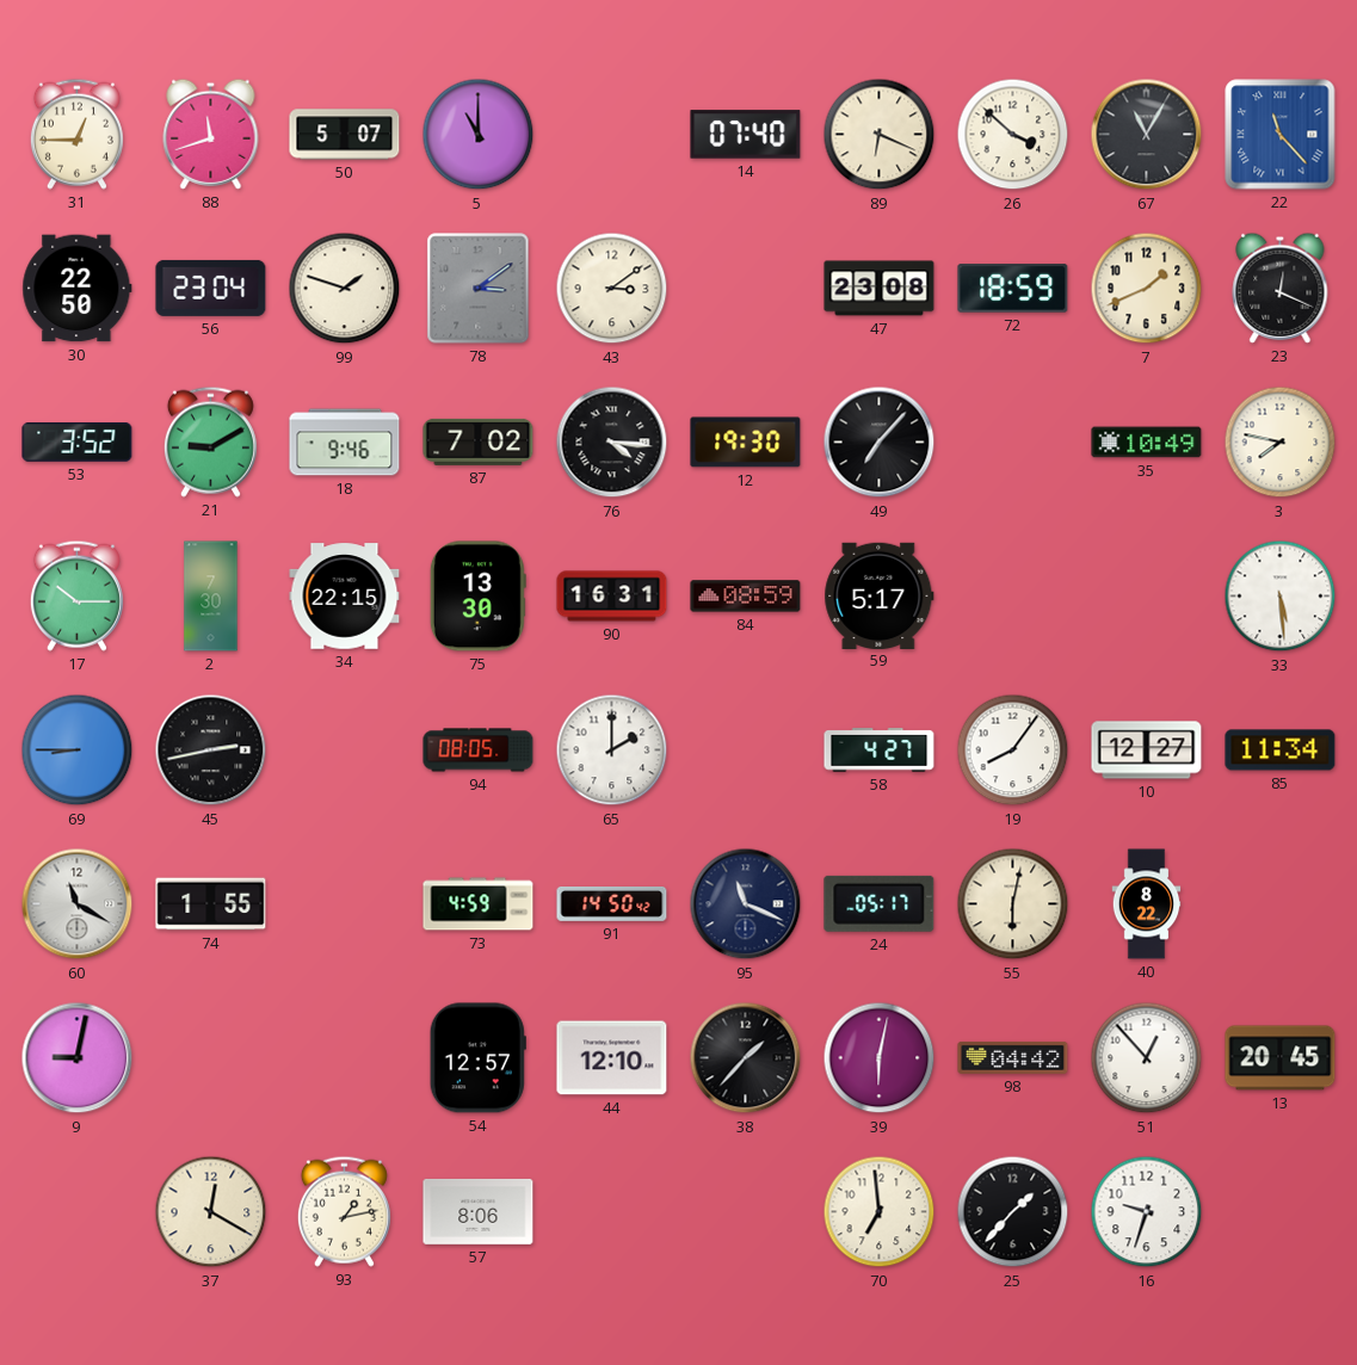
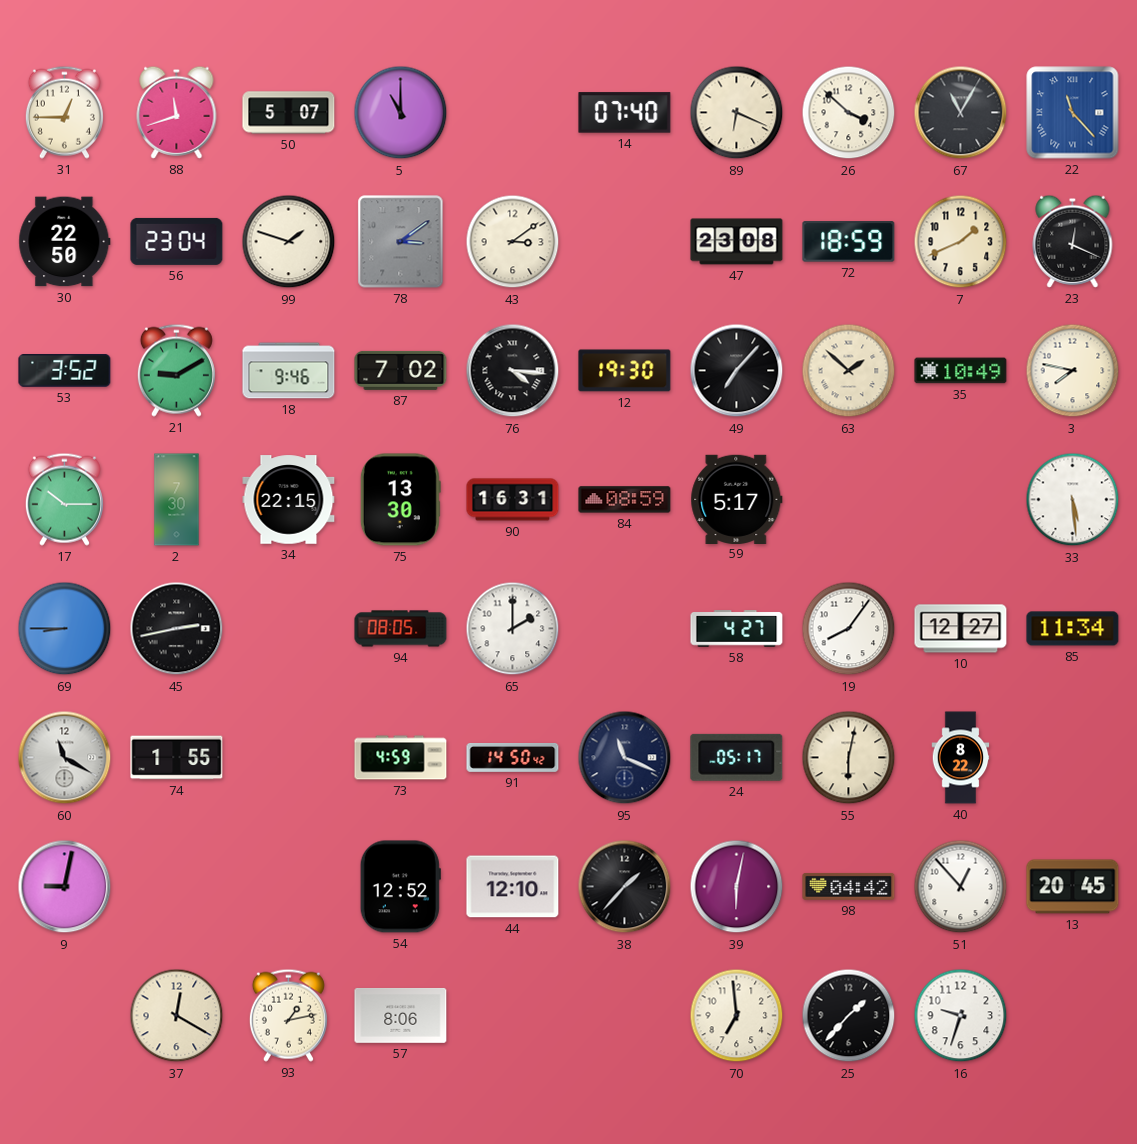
63: none -> 1:52 (849, 371)
54: 12:57 -> 12:52 (400, 887)
